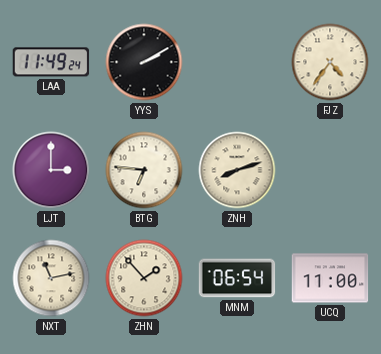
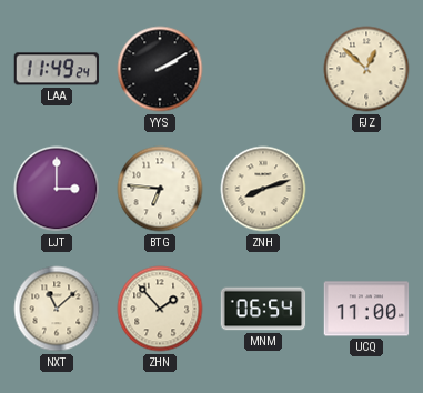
FJZ: 4:36 -> 12:52 (366, 69)
NXT: 11:13 -> 11:08 (57, 309)
